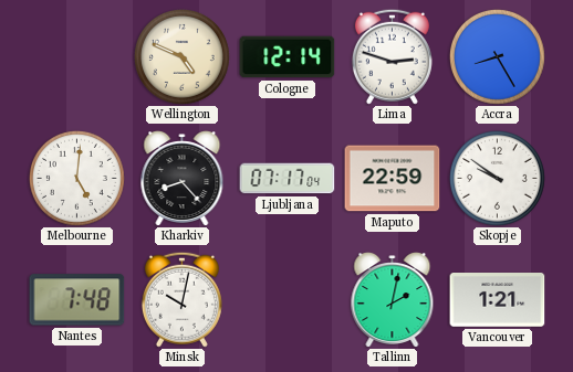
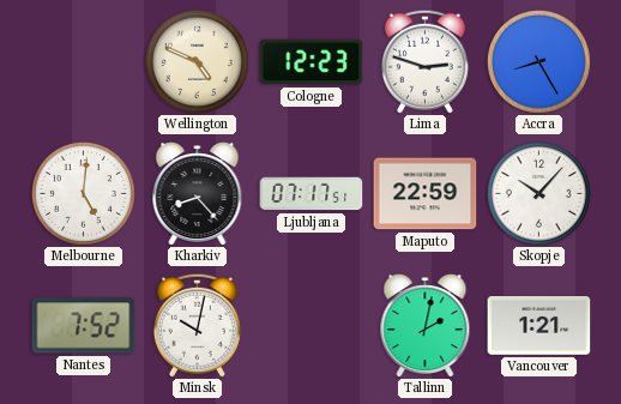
Cologne: 12:14 -> 12:23 (312, 62)
Ljubljana: 07:17:04 -> 07:17:51 (312, 194)
Skopje: 9:51 -> 10:07 (538, 193)
Nantes: 7:48 -> 7:52 (84, 326)
